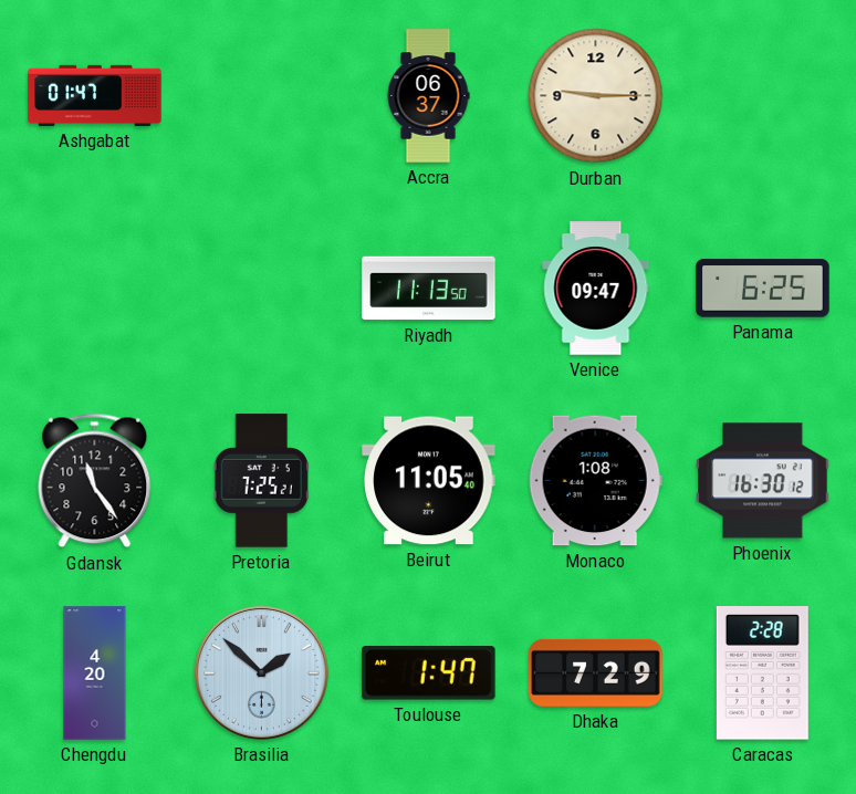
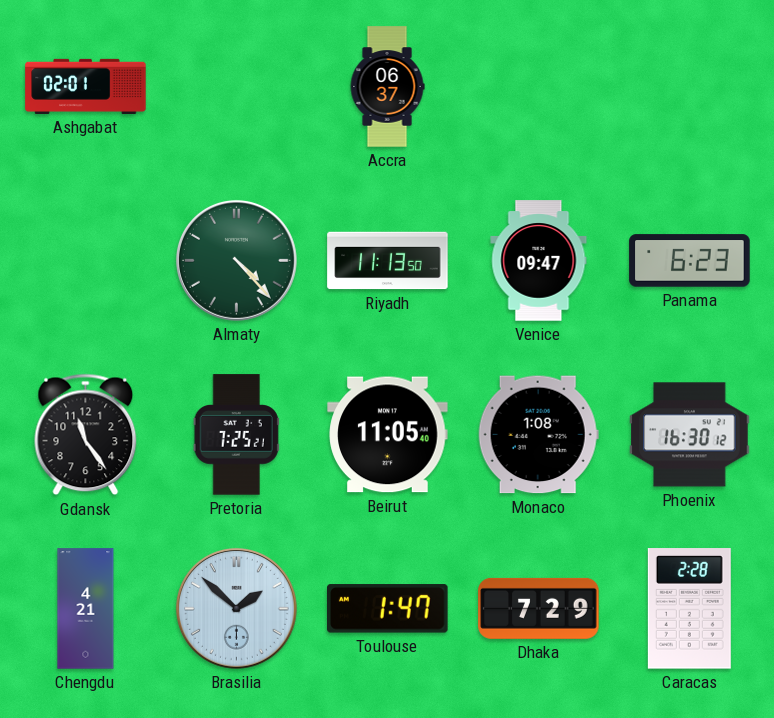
Ashgabat: 01:47 -> 02:01 (86, 86)
Durban: 9:15 -> none (596, 96)
Almaty: none -> 4:23 (236, 260)
Panama: 6:25 -> 6:23 (690, 261)
Chengdu: 4:20 -> 4:21 (86, 609)
